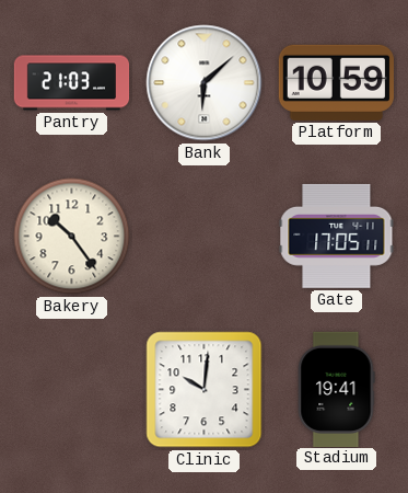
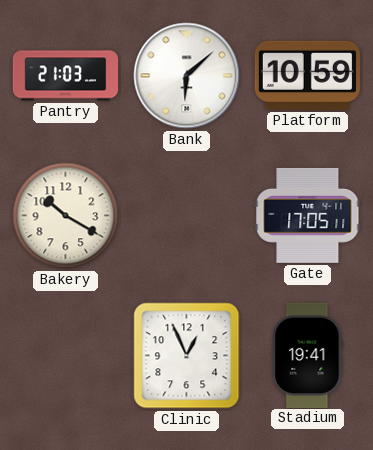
Bakery: 10:24 -> 10:20 (66, 216)
Clinic: 10:01 -> 12:56 (187, 356)
